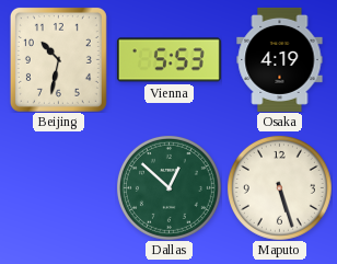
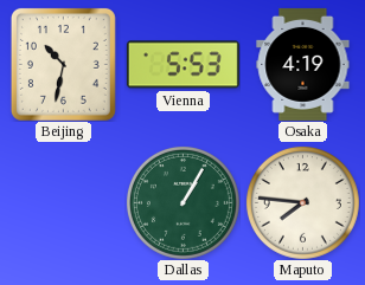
Dallas: 12:52 -> 1:05 (182, 202)
Maputo: 5:27 -> 7:46 (302, 202)
